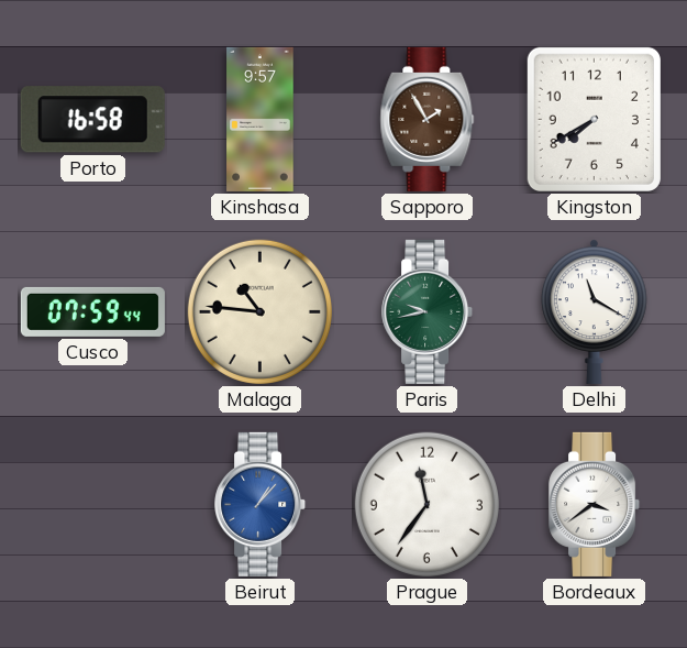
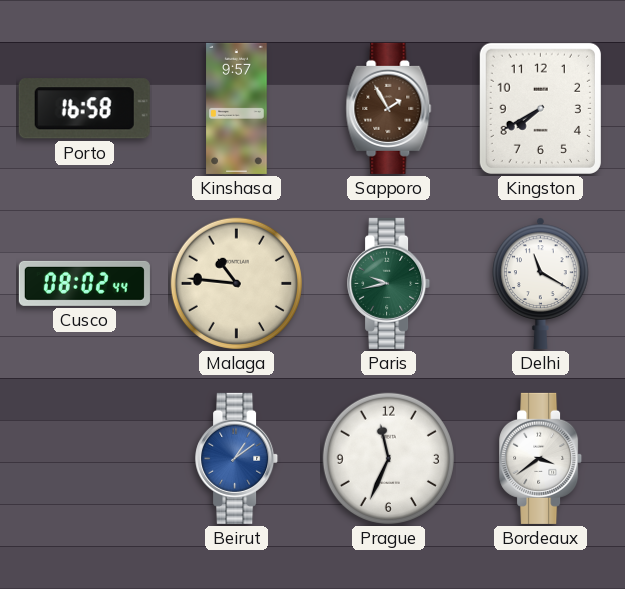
Cusco: 07:59 -> 08:02 (84, 283)
Beirut: 1:07 -> 1:09 (237, 458)
Prague: 11:36 -> 11:34 (388, 458)
